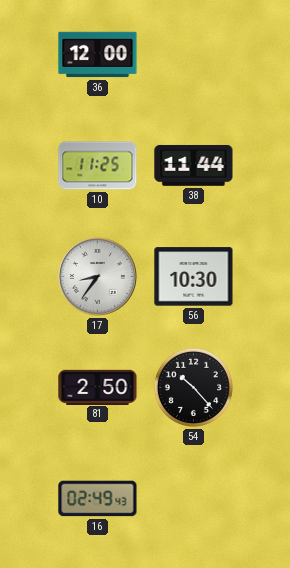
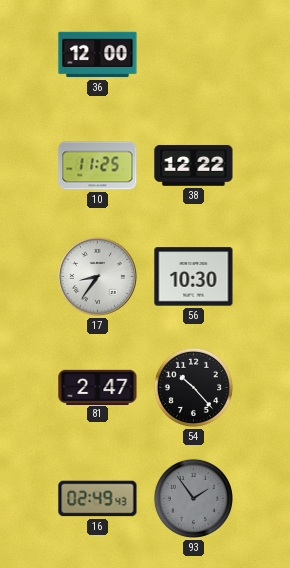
38: 11:44 -> 12:22 (194, 166)
81: 2:50 -> 2:47 (98, 387)
93: none -> 1:54 (193, 498)
